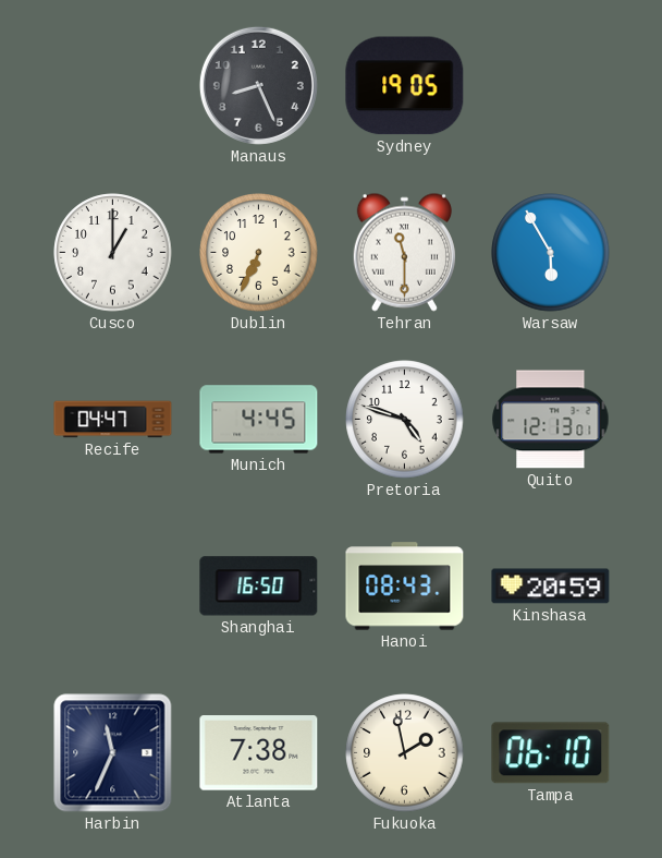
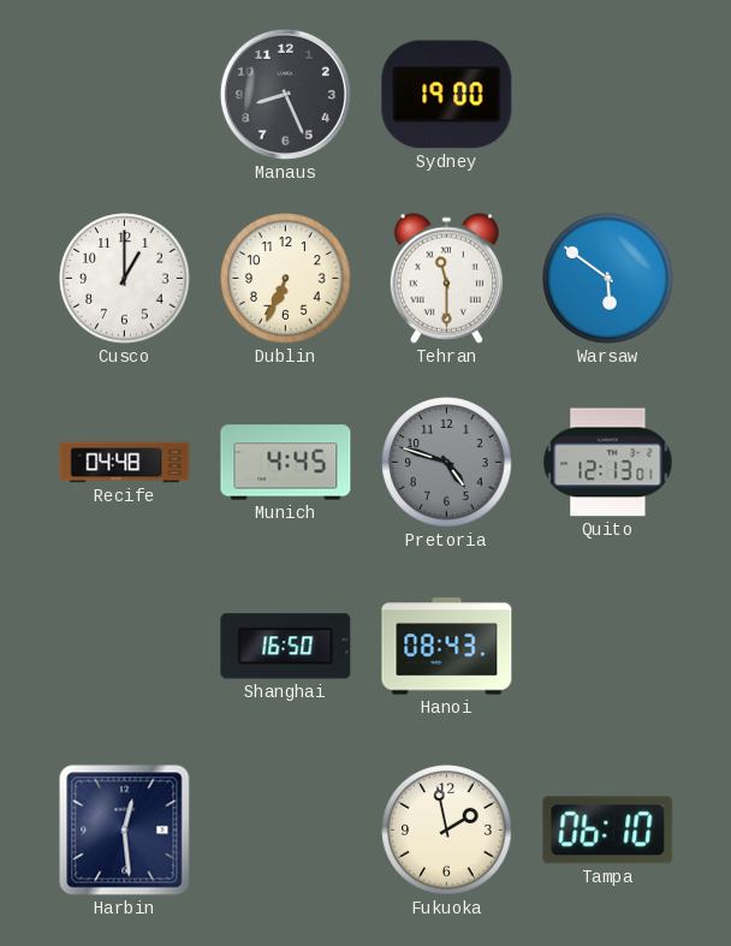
Sydney: 19:05 -> 19:00 (447, 95)
Warsaw: 5:55 -> 5:51 (608, 279)
Recife: 04:47 -> 04:48 (125, 463)
Pretoria dial: white -> grey (447, 463)
Kinshasa: 20:59 -> none (551, 587)
Harbin: 11:34 -> 12:29 (125, 831)
Atlanta: 7:38 -> none (259, 753)
